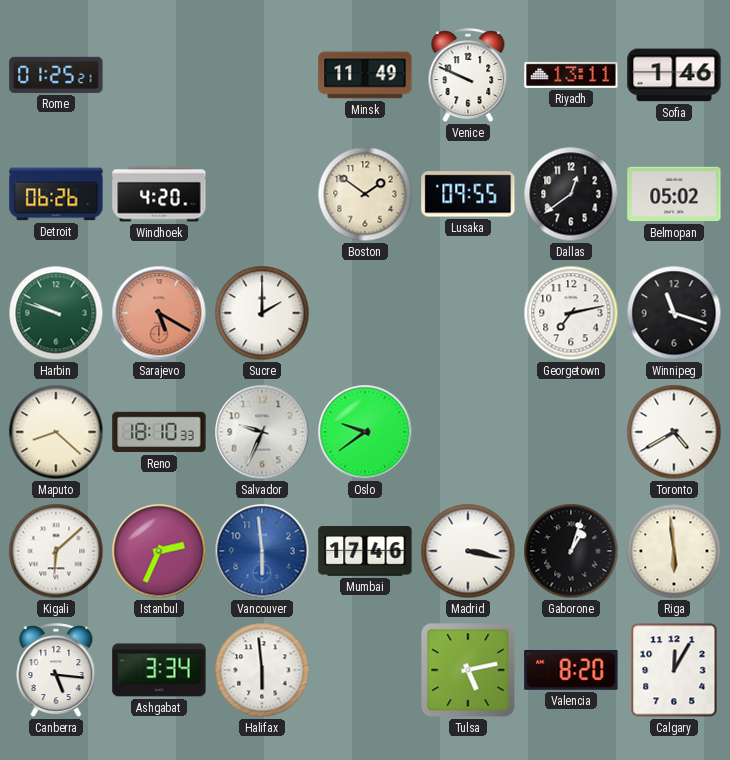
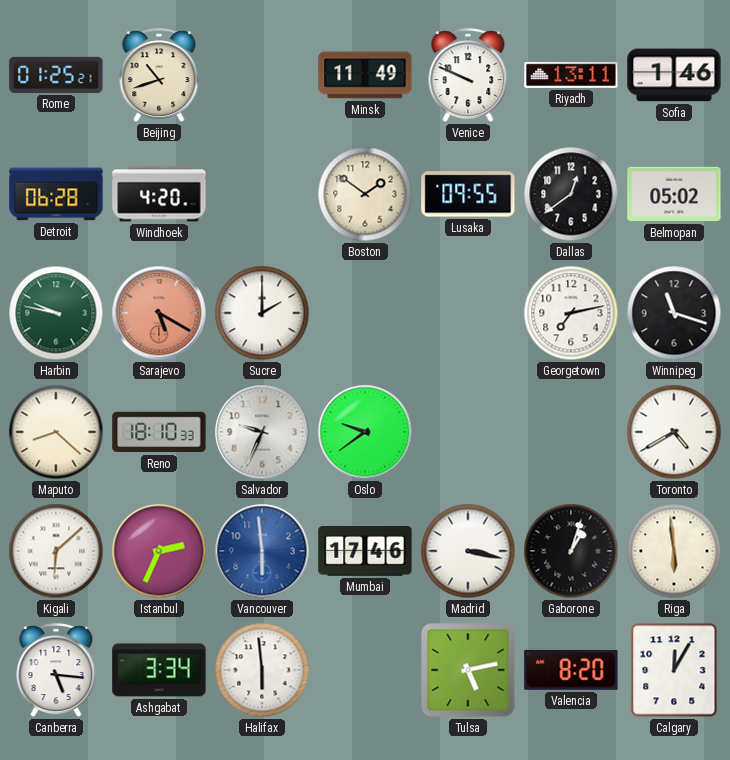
Beijing: none -> 10:42 (159, 76)
Detroit: 06:26 -> 06:28 (56, 194)
Harbin: 9:48 -> 9:47 (56, 313)
